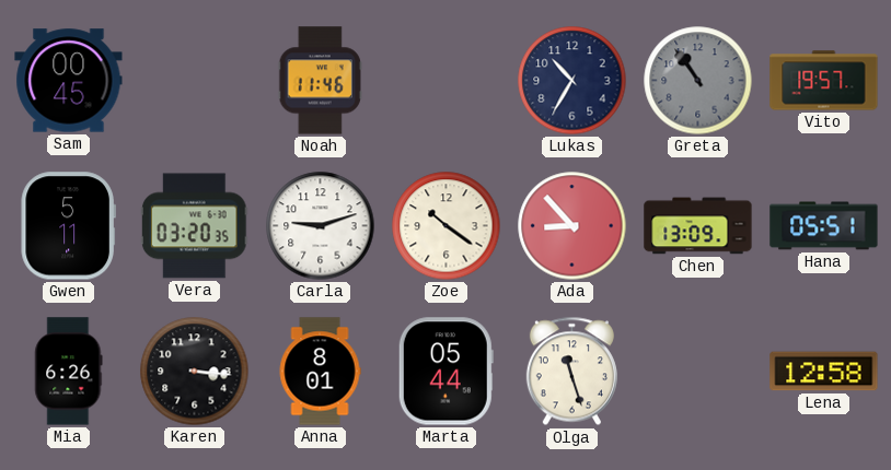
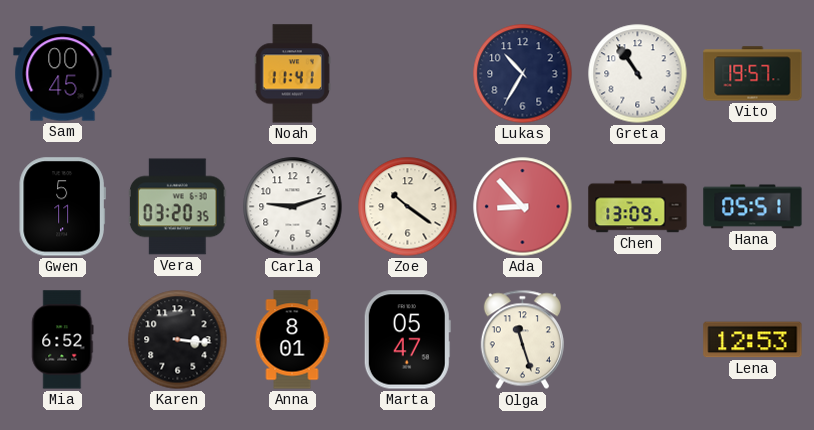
Noah: 11:46 -> 11:41 (292, 74)
Greta dial: grey -> white (638, 74)
Mia: 6:26 -> 6:52 (63, 340)
Marta: 05:44 -> 05:47 (407, 340)
Lena: 12:58 -> 12:53 (753, 340)
